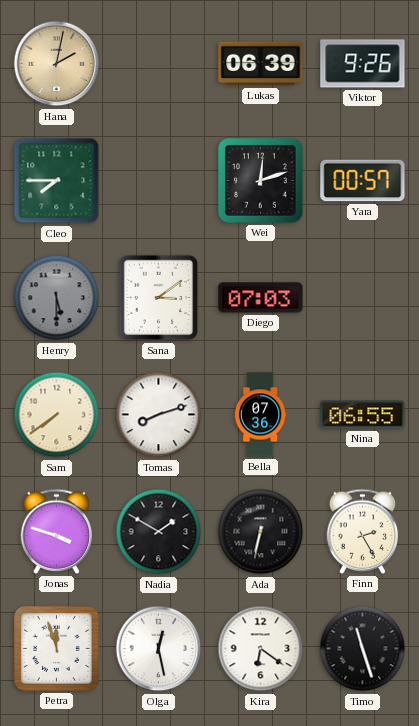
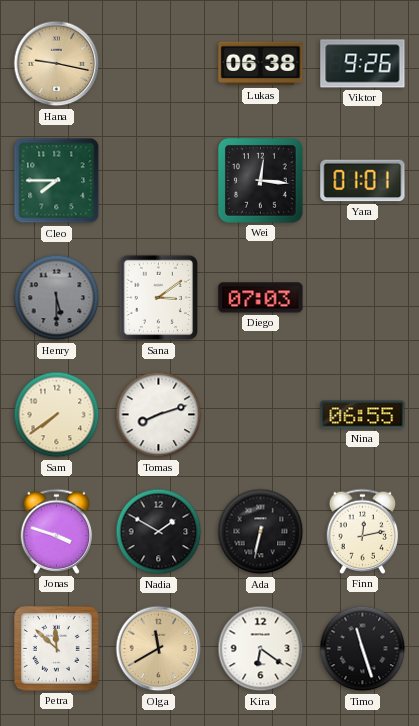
Hana: 2:02 -> 9:17 (57, 64)
Lukas: 06:39 -> 06:38 (261, 64)
Wei: 12:12 -> 12:16 (261, 181)
Yara: 00:57 -> 01:01 (363, 181)
Bella: 07:36 -> none (260, 415)
Finn: 2:25 -> 12:13 (363, 531)
Petra: 11:57 -> 11:52 (57, 649)
Olga: 12:28 -> 11:40 (159, 649)
Olga dial: white -> champagne (159, 649)
